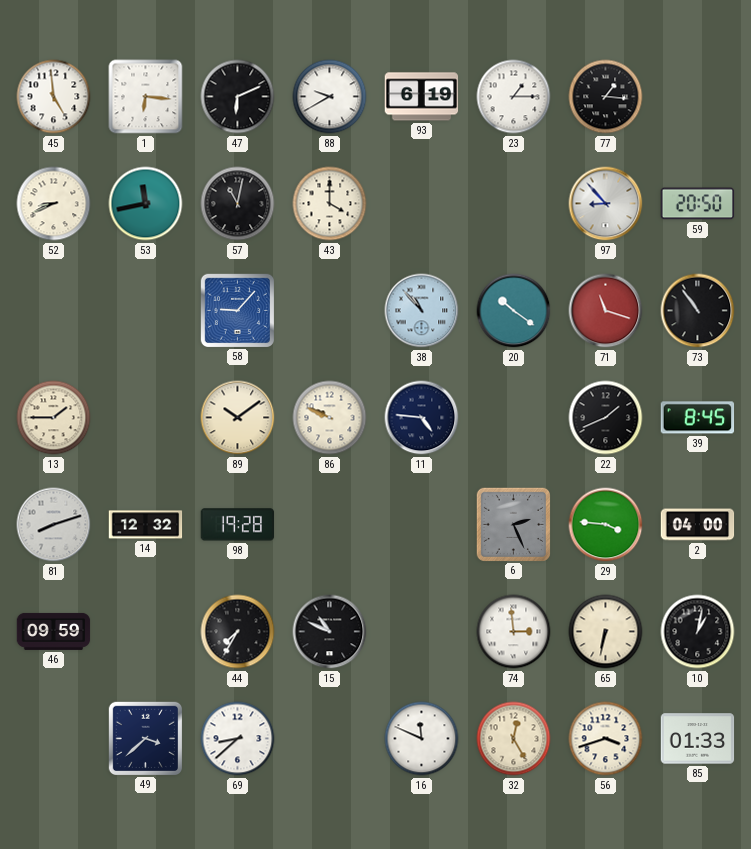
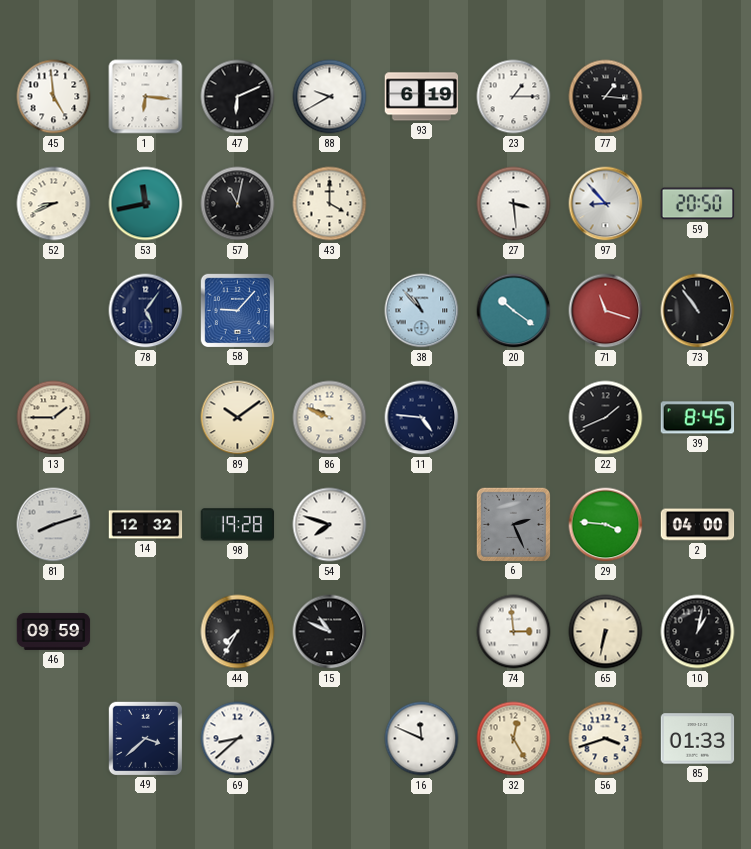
27: none -> 3:29 (514, 204)
78: none -> 5:06 (146, 311)
54: none -> 7:48 (330, 525)
